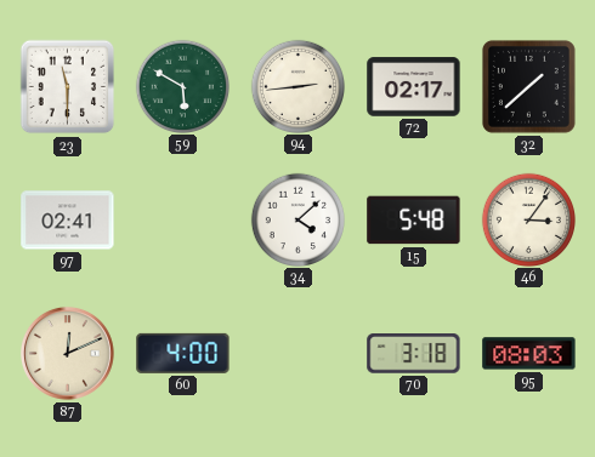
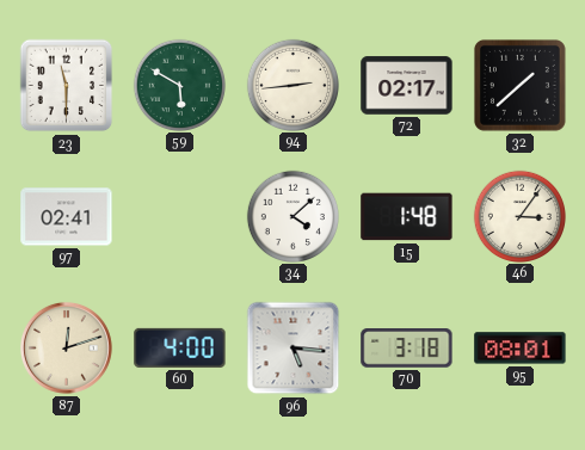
15: 5:48 -> 1:48 (407, 217)
87: 12:11 -> 12:12 (66, 347)
96: none -> 5:16 (294, 349)
95: 08:03 -> 08:01 (521, 349)
